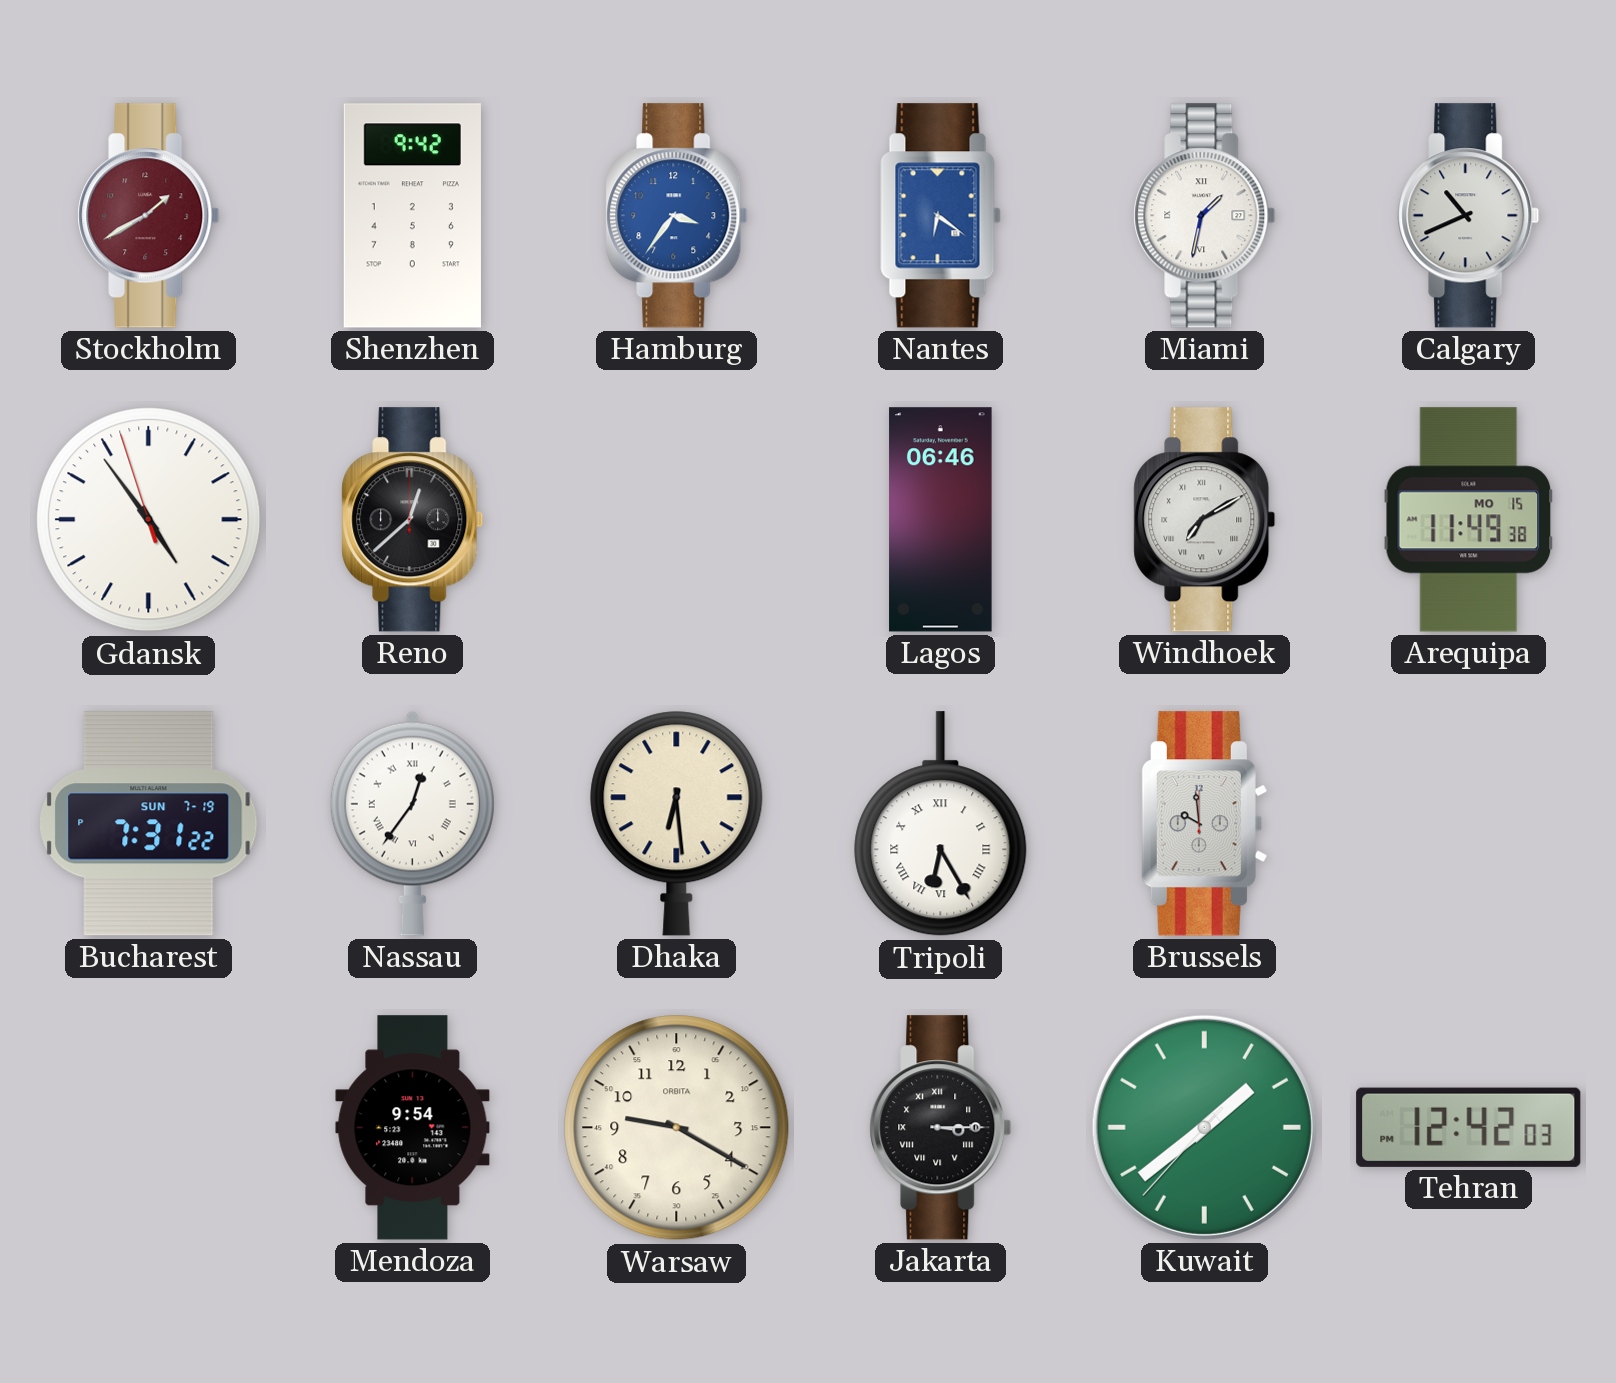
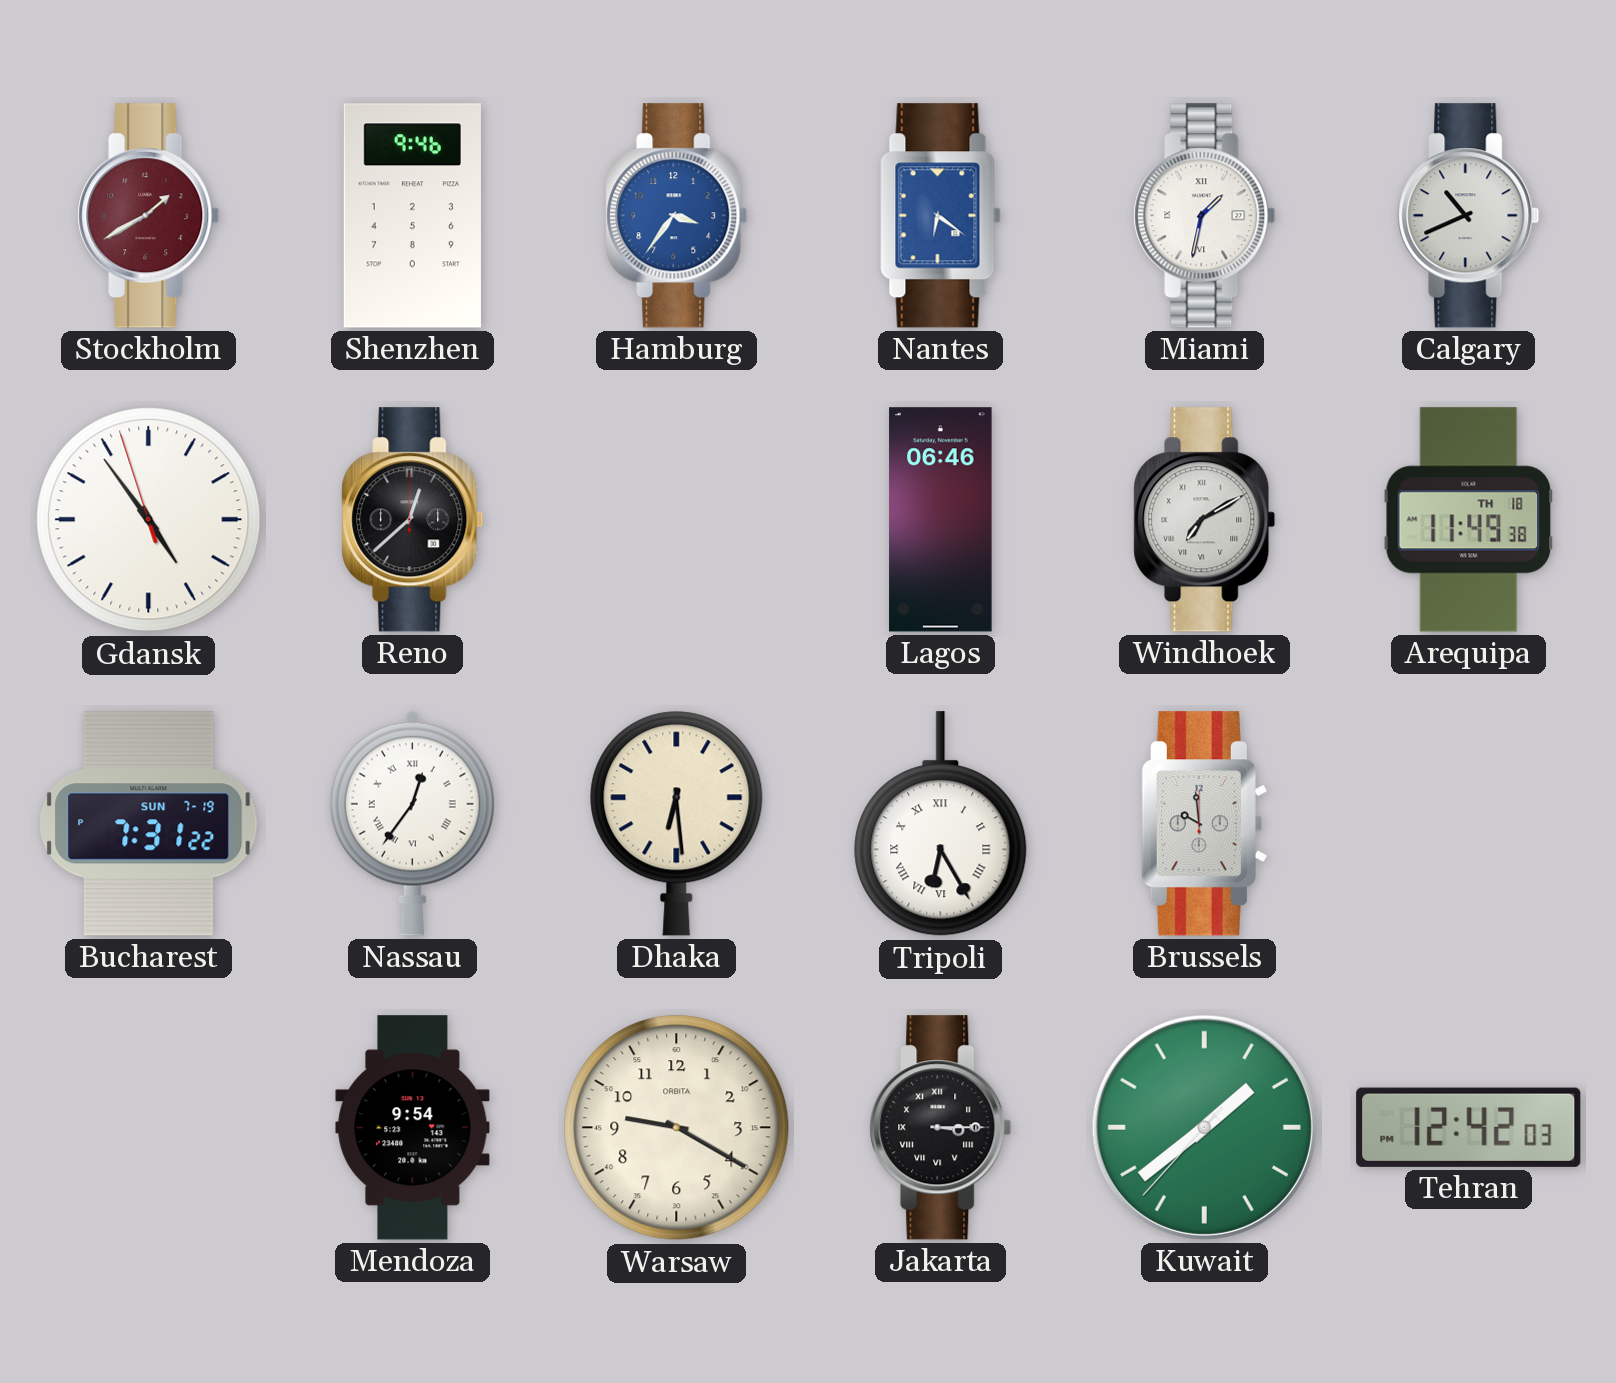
Shenzhen: 9:42 -> 9:46 (412, 216)
Arequipa date: MO 15 -> TH 18 (1469, 520)
